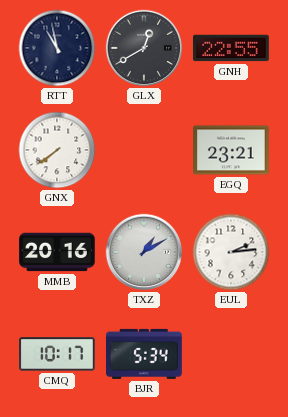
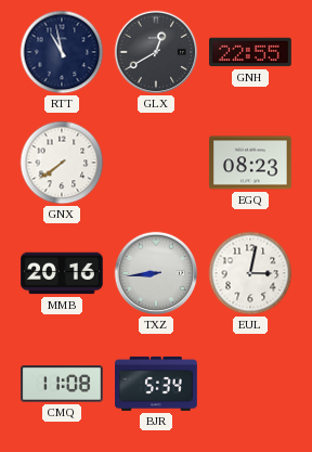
EGQ: 23:21 -> 08:23 (250, 163)
TXZ: 1:10 -> 8:44 (156, 273)
EUL: 2:14 -> 3:02 (250, 273)
CMQ: 10:17 -> 11:08 (62, 384)
